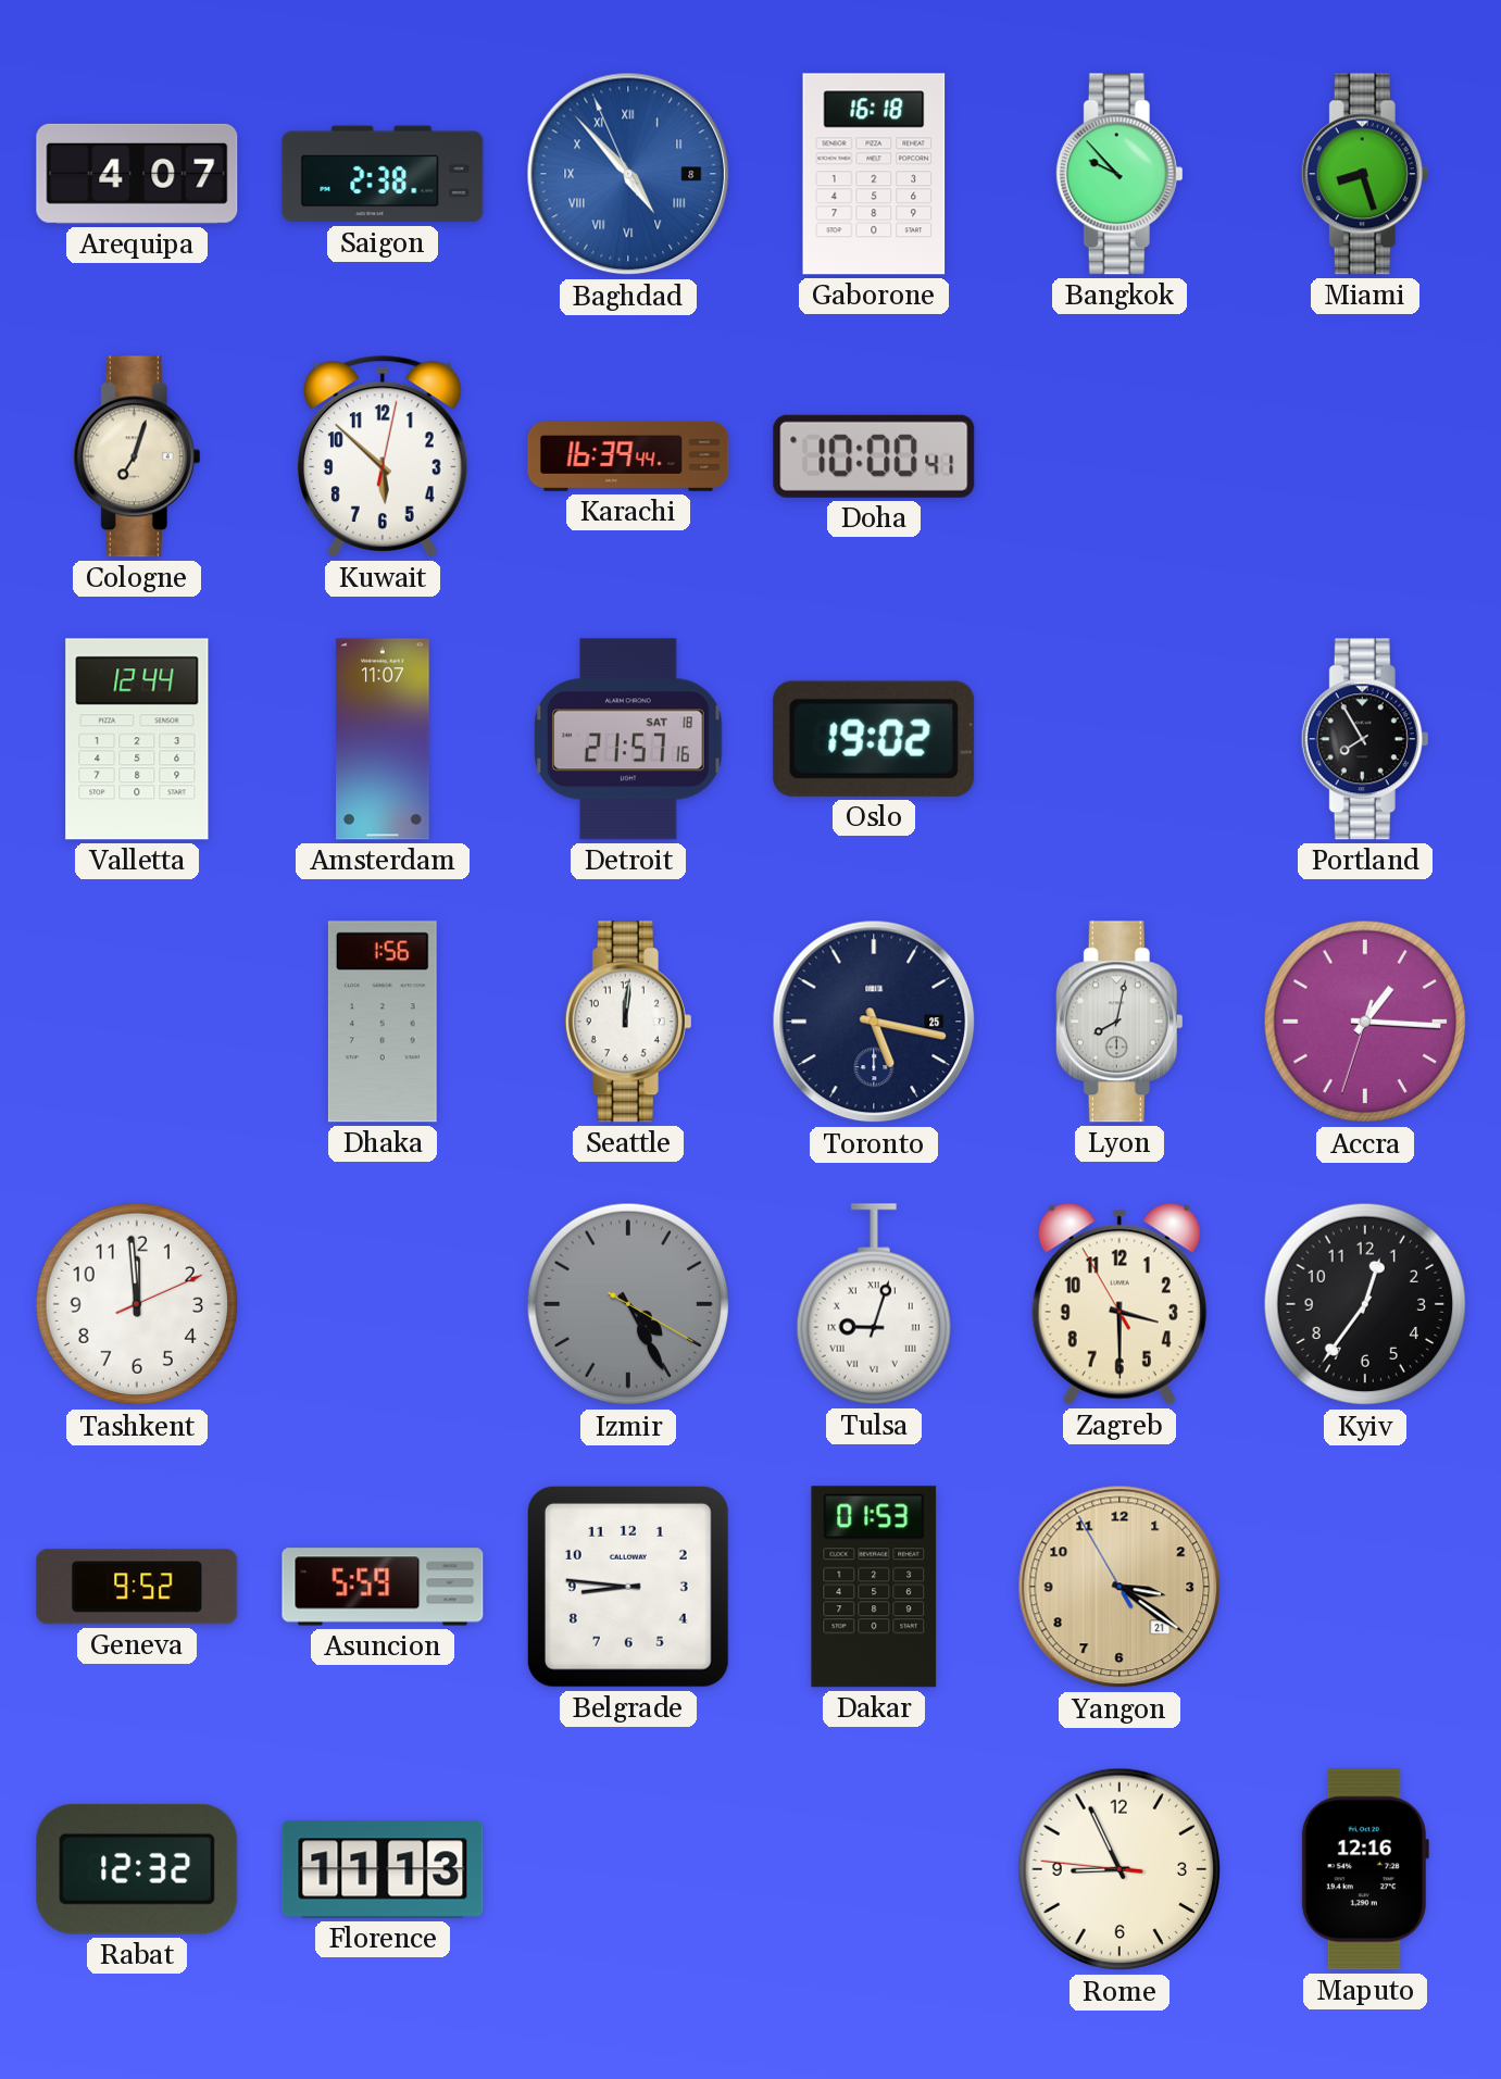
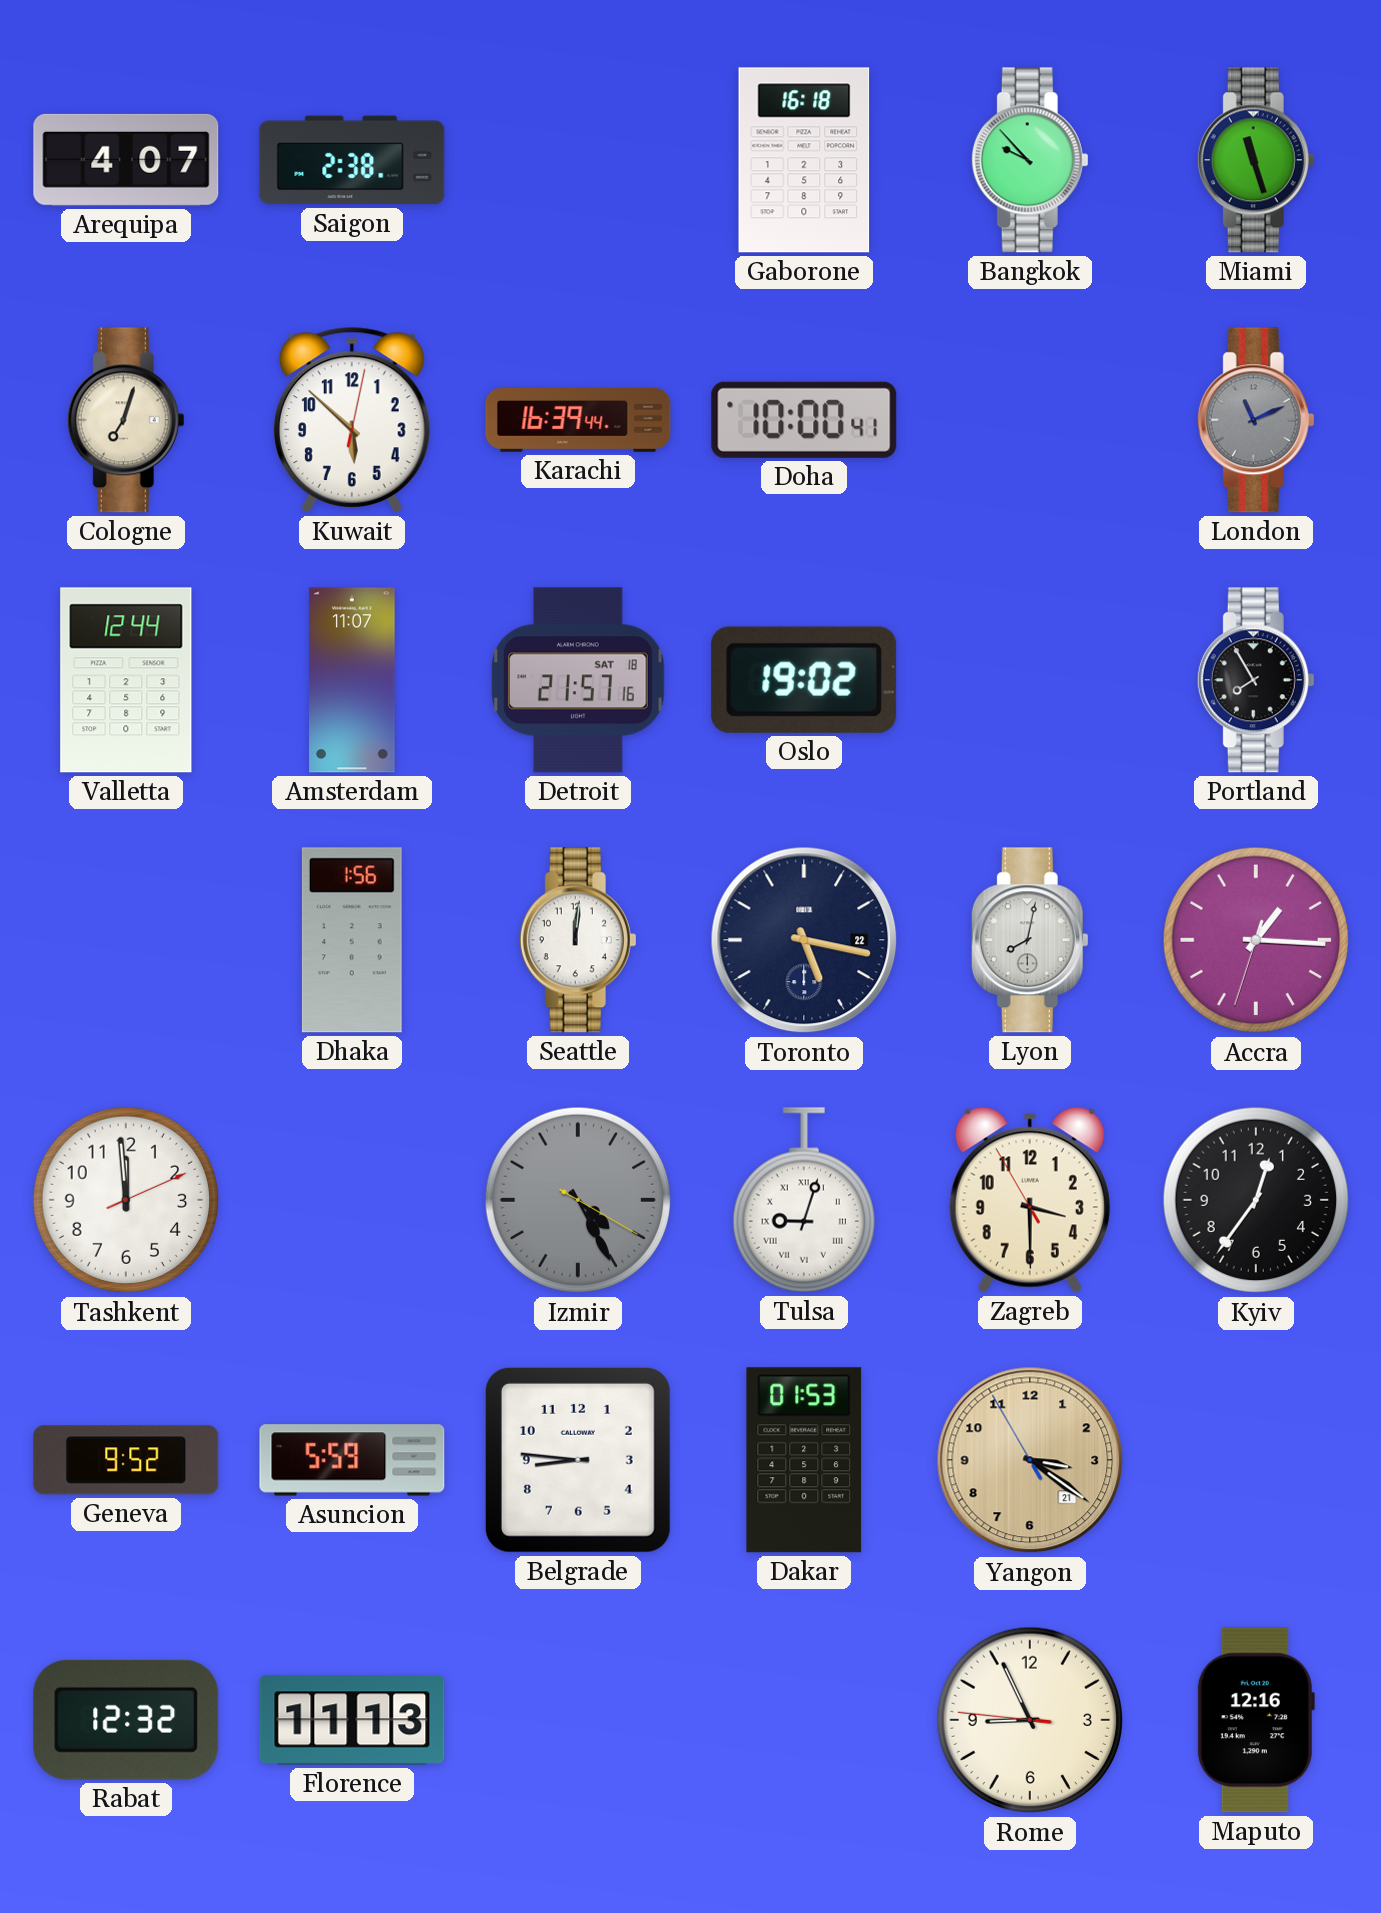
Baghdad: 4:52 -> none (628, 174)
Miami: 8:27 -> 11:27 (1256, 160)
London: none -> 11:11 (1256, 420)
Toronto date: 25 -> 22 (804, 940)
